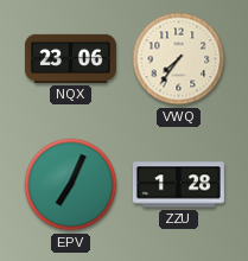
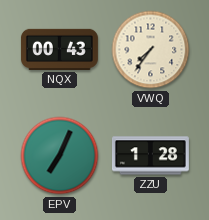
NQX: 23:06 -> 00:43 (59, 49)
